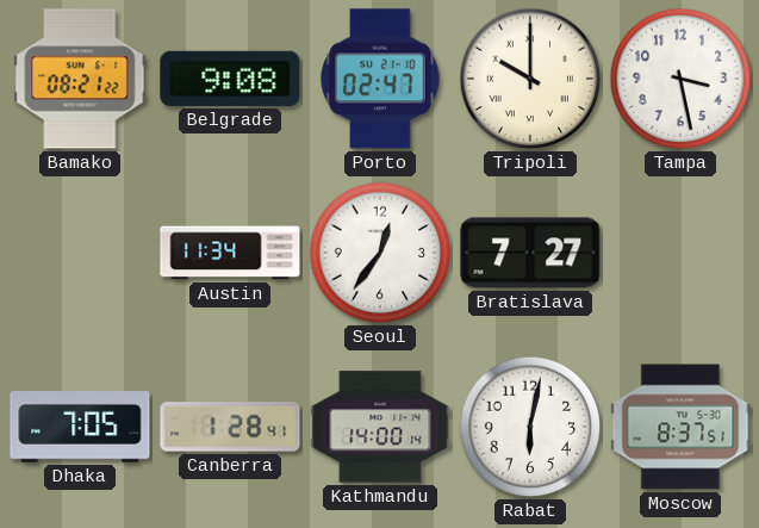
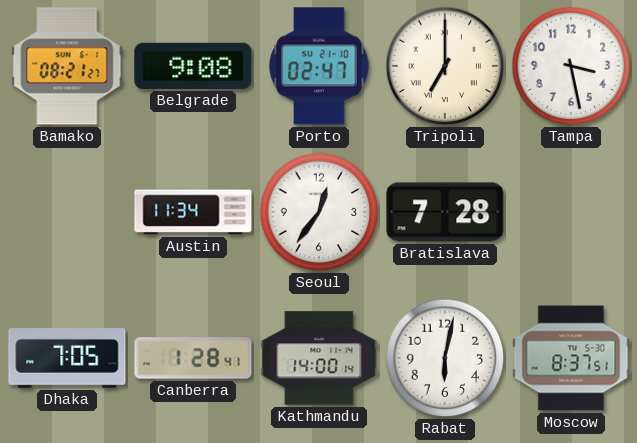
Bamako: 08:21:22 -> 08:21:27 (67, 66)
Tripoli: 10:00 -> 7:00 (445, 66)
Bratislava: 7:27 -> 7:28 (445, 212)
